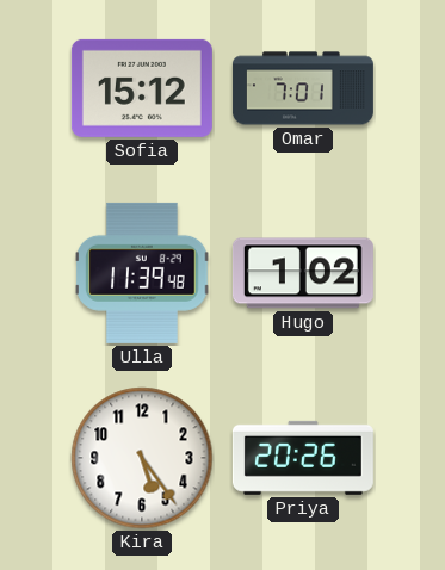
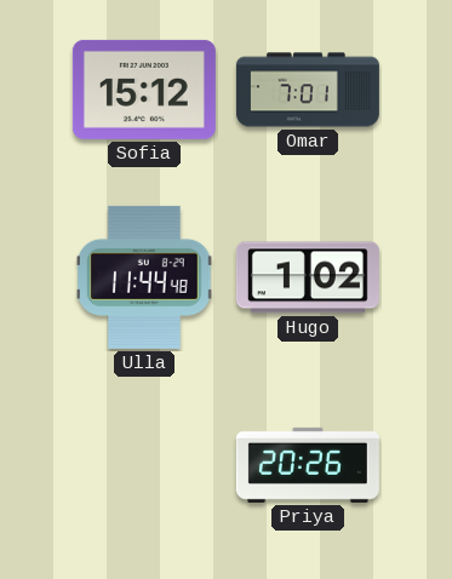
Ulla: 11:39 -> 11:44 (144, 277)
Kira: 5:24 -> none (142, 458)
